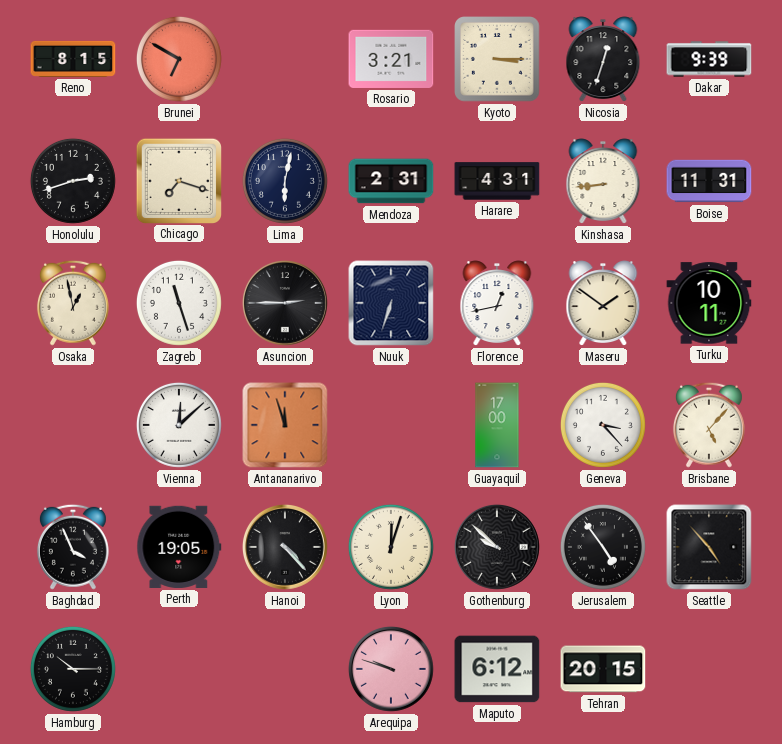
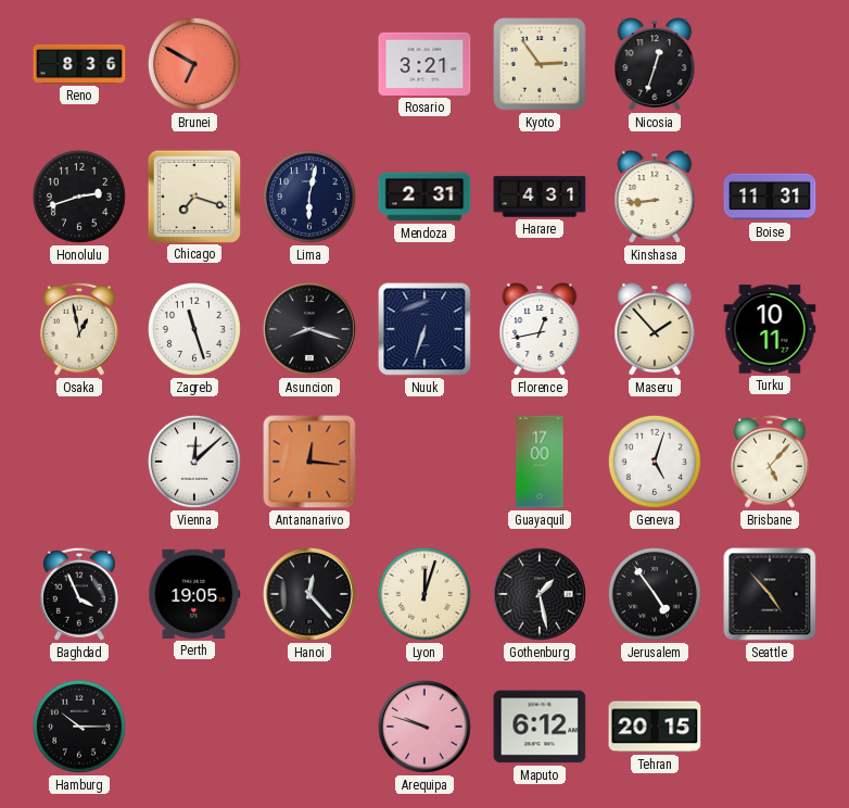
Reno: 8:15 -> 8:36 (79, 64)
Kyoto: 3:15 -> 2:54 (541, 65)
Dakar: 9:39 -> none (709, 59)
Asuncion: 2:45 -> 8:18 (309, 329)
Maseru: 1:51 -> 1:53 (655, 329)
Antananarivo: 11:57 -> 12:16 (309, 462)
Geneva: 3:23 -> 5:03 (655, 462)
Hanoi: 4:23 -> 12:23 (309, 594)
Gothenburg: 9:52 -> 1:28 (540, 594)
